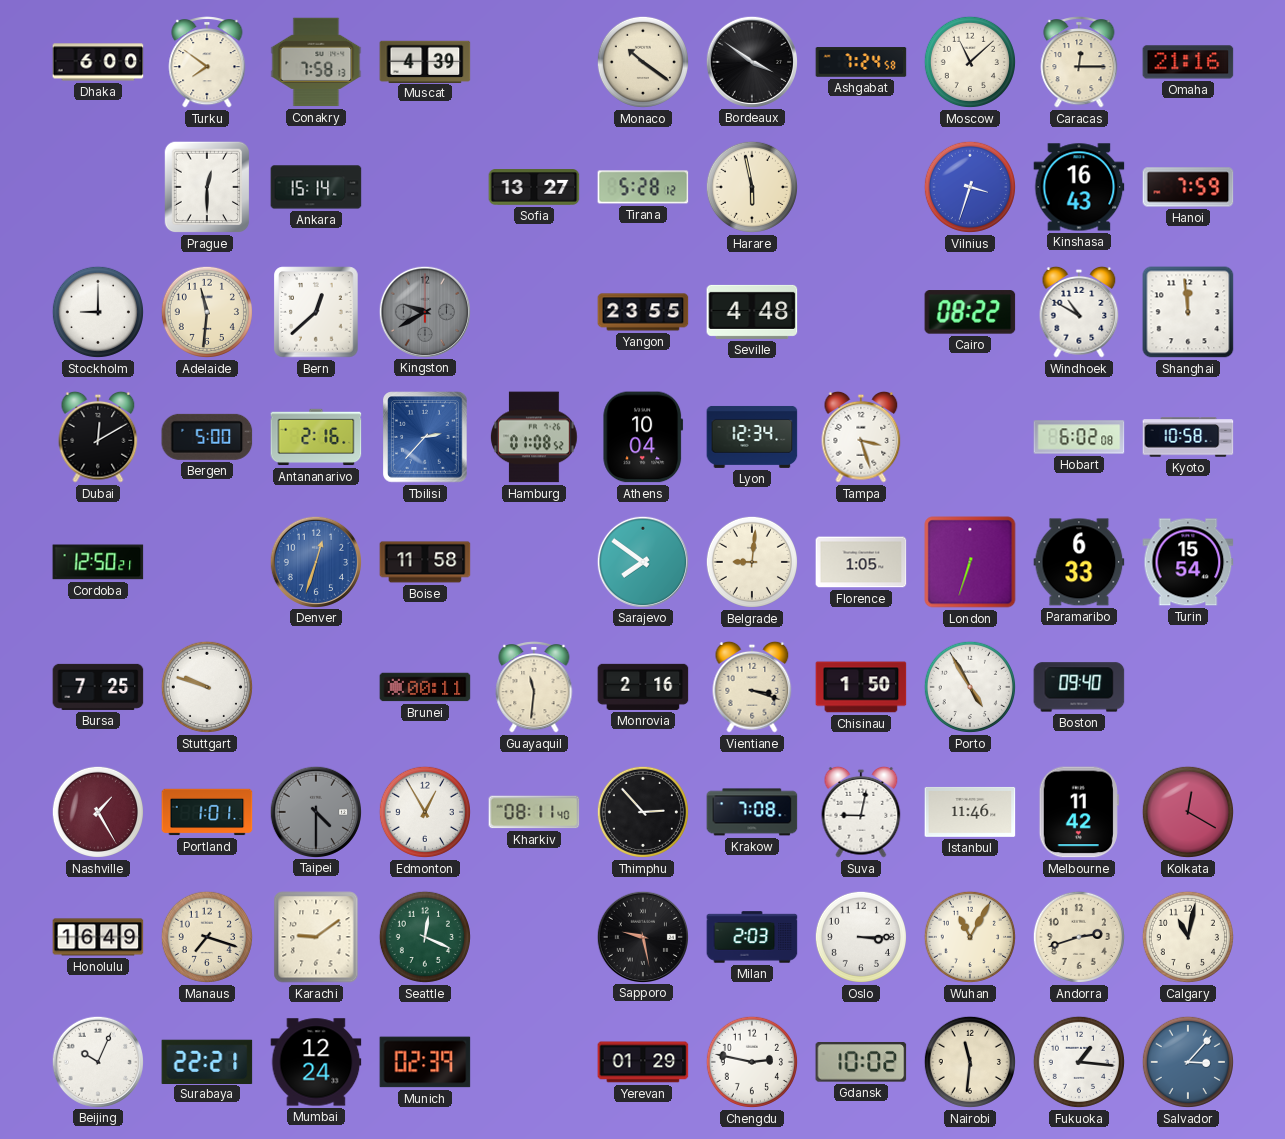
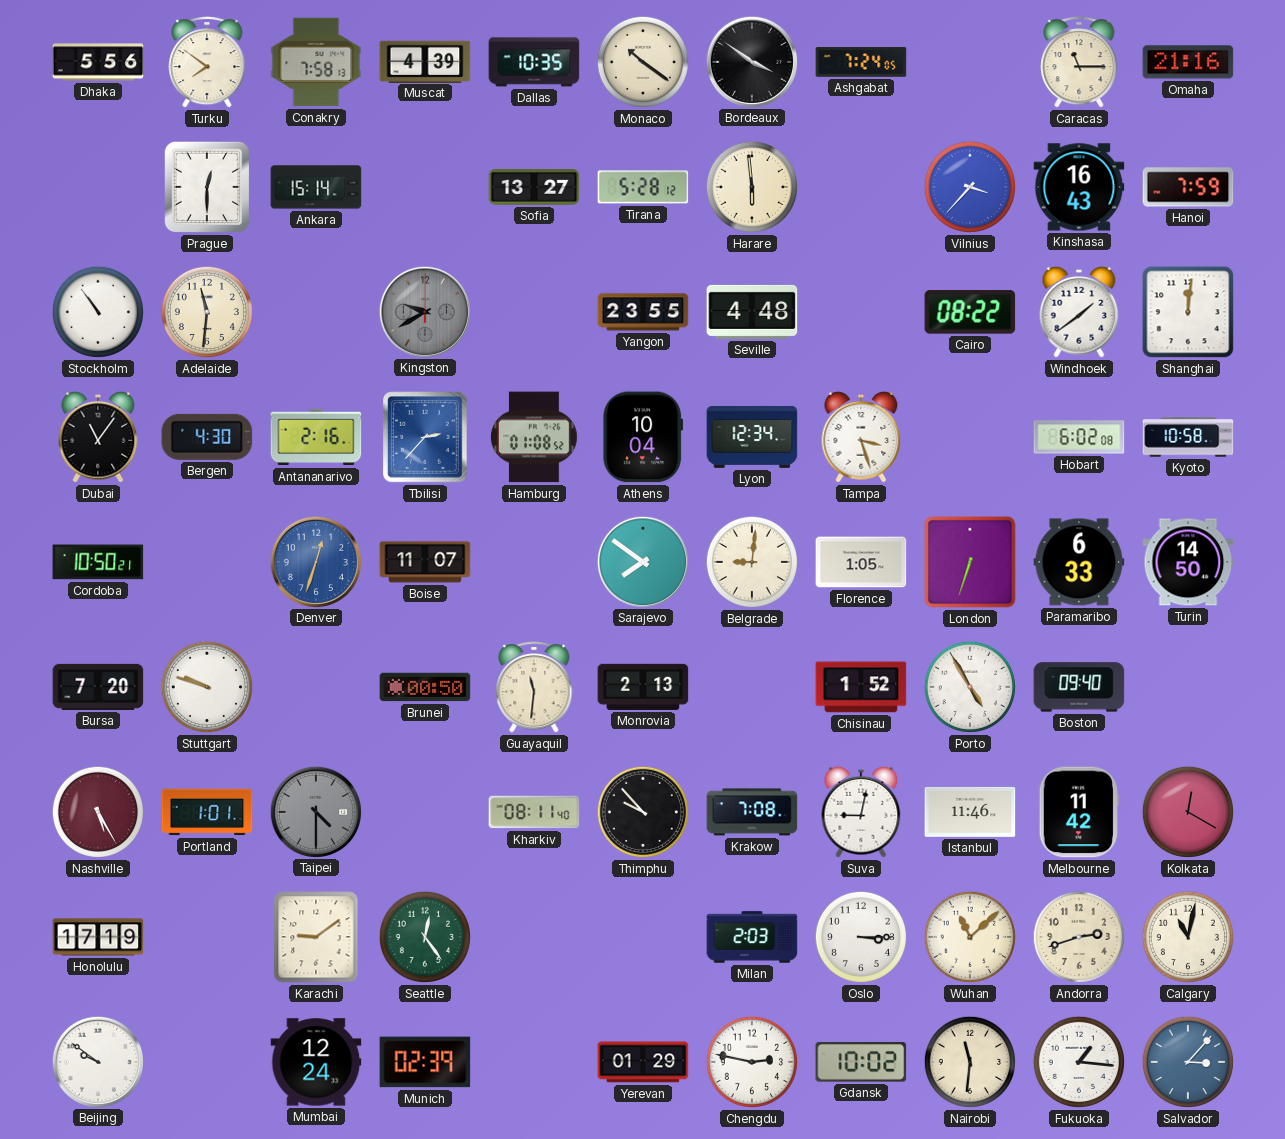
Dhaka: 6:00 -> 5:56 (98, 62)
Dallas: none -> 10:35 (534, 62)
Ashgabat: 7:24:58 -> 7:24:05 (861, 62)
Moscow: 11:08 -> none (970, 62)
Caracas: 12:15 -> 11:15 (1079, 62)
Harare: 5:58 -> 5:59 (752, 187)
Vilnius: 3:33 -> 3:37 (970, 187)
Stockholm: 9:00 -> 10:54 (98, 312)
Bern: 12:38 -> none (316, 312)
Windhoek: 10:50 -> 1:39 (1079, 312)
Shanghai: 11:59 -> 12:01 (1188, 312)
Dubai: 12:10 -> 11:06 (98, 437)
Bergen: 5:00 -> 4:30 (207, 437)
Cordoba: 12:50 -> 10:50 (98, 562)
Boise: 11:58 -> 11:07 (425, 562)
Turin: 15:54 -> 14:50 (1188, 562)
Bursa: 7:25 -> 7:20 (98, 687)
Brunei: 00:11 -> 00:50 (425, 687)
Monrovia: 2:16 -> 2:13 (643, 687)
Vientiane: 3:18 -> none (752, 687)
Chisinau: 1:50 -> 1:52 (861, 687)
Nashville: 1:25 -> 5:25 (98, 812)
Edmonton: 12:55 -> none (425, 812)
Thimphu: 2:53 -> 9:53 (643, 812)
Honolulu: 16:49 -> 17:19 (98, 937)
Manaus: 7:18 -> none (207, 937)
Seattle: 12:19 -> 12:24 (425, 937)
Sapporo: 9:28 -> none (642, 936)
Wuhan: 11:05 -> 11:08 (970, 937)
Beijing: 10:04 -> 9:51 (97, 1061)
Surabaya: 22:21 -> none (207, 1061)
